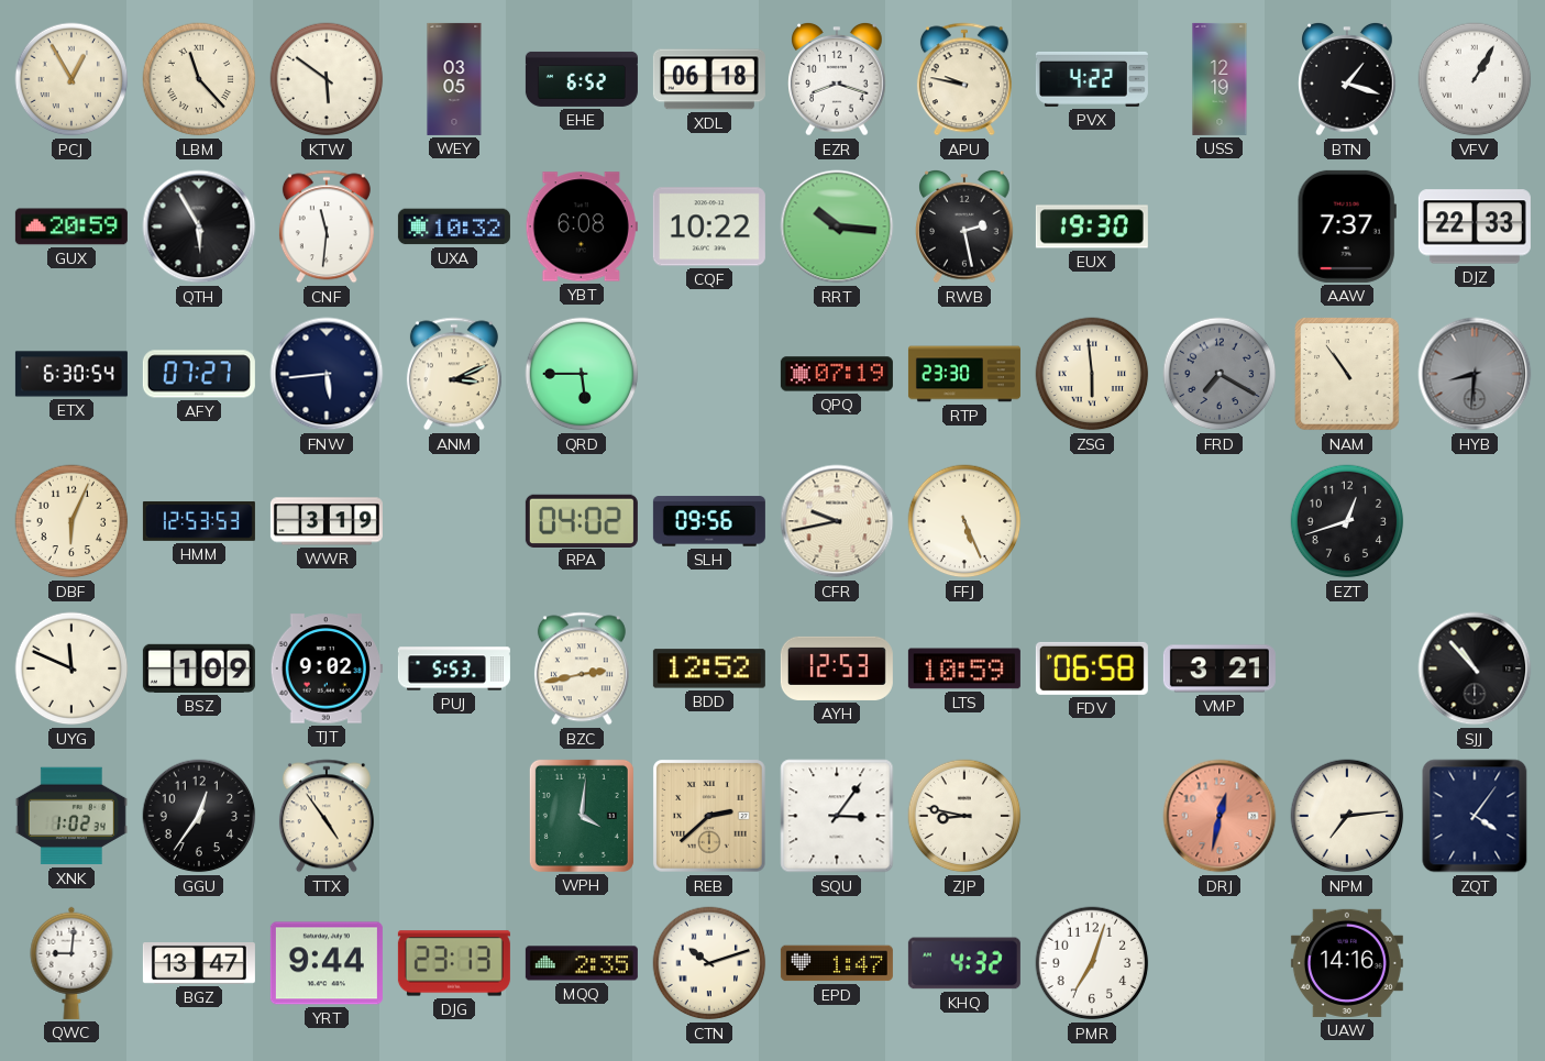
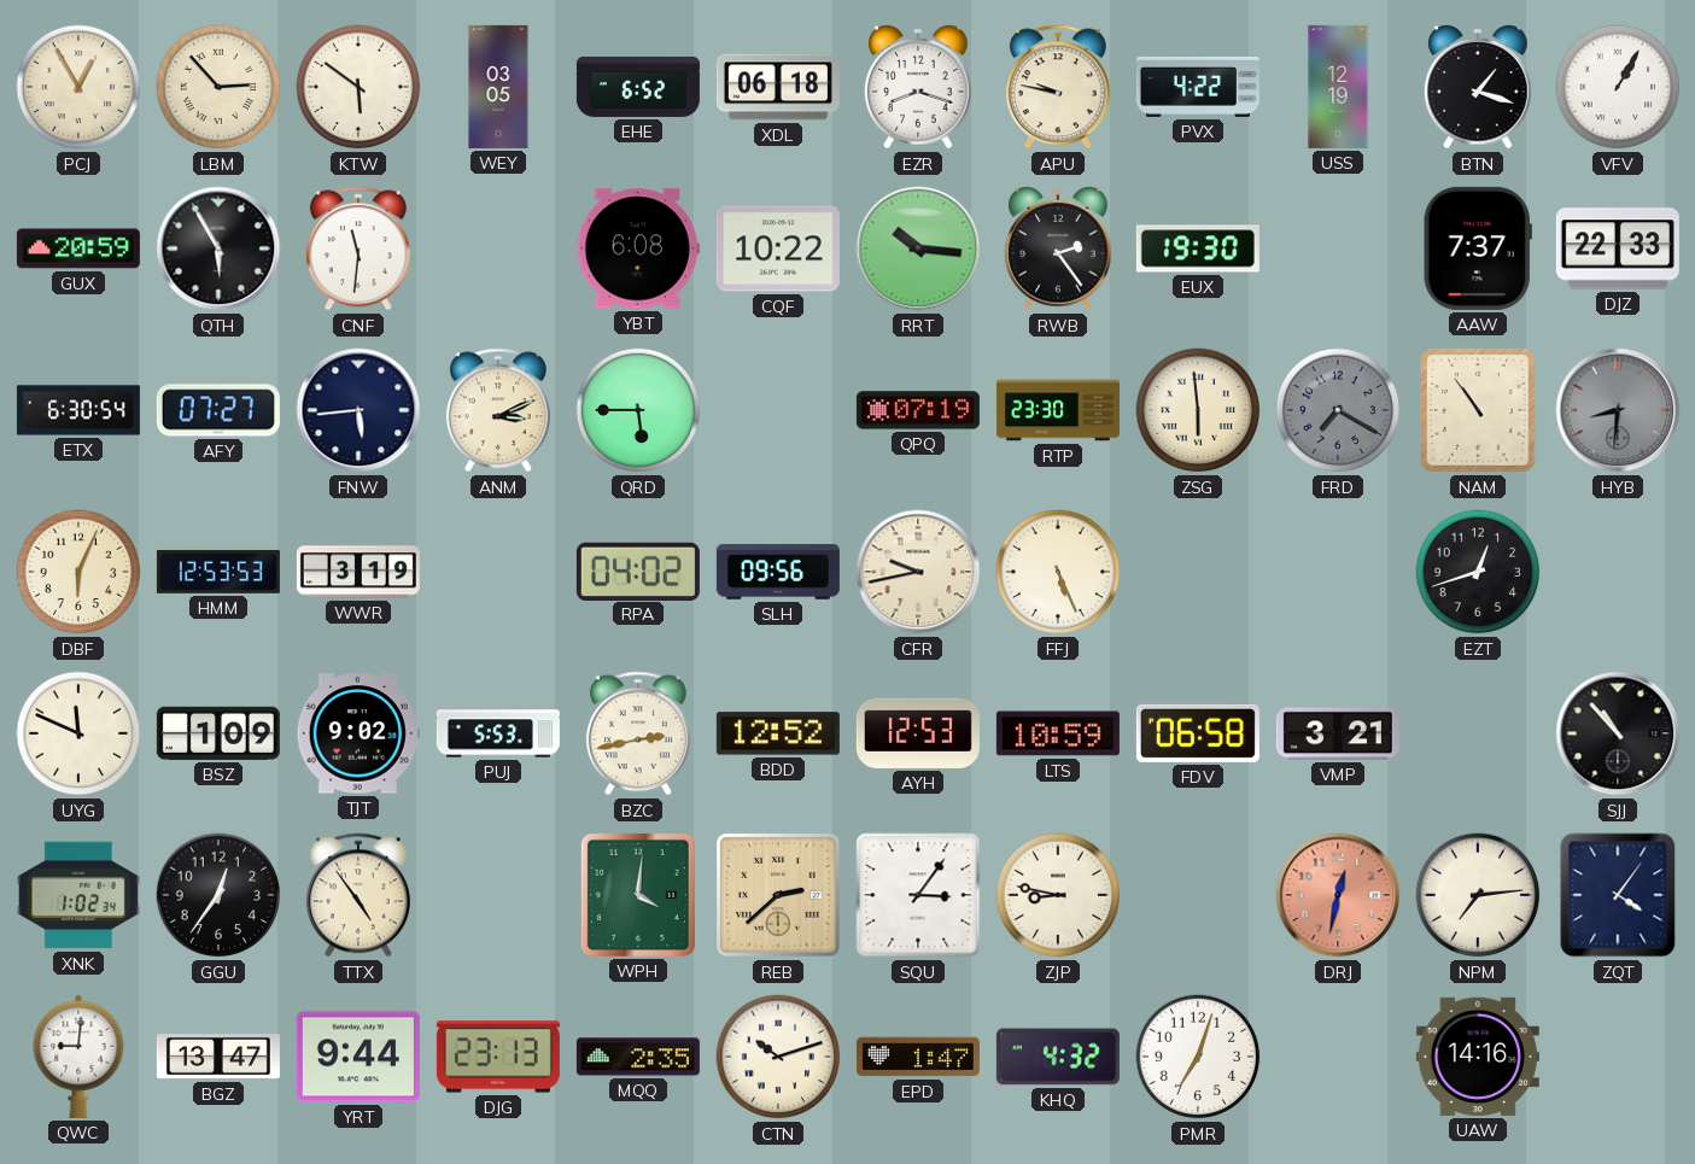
LBM: 11:23 -> 2:53 (218, 87)
UXA: 10:32 -> none (454, 226)
RWB: 2:28 -> 2:24 (1058, 250)
